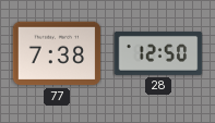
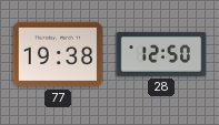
77: 7:38 -> 19:38 (58, 54)
